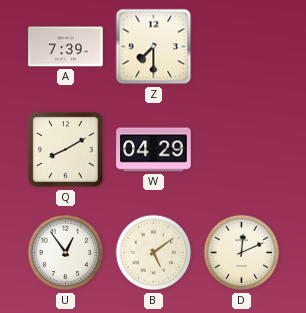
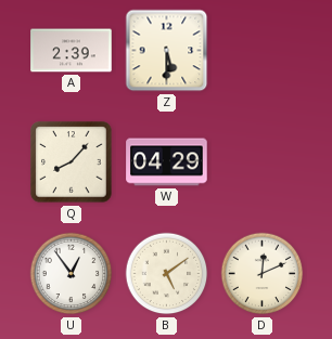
A: 7:39 -> 2:39 (72, 51)
Z: 7:30 -> 5:30 (167, 51)
Q: 8:10 -> 8:07 (72, 162)
